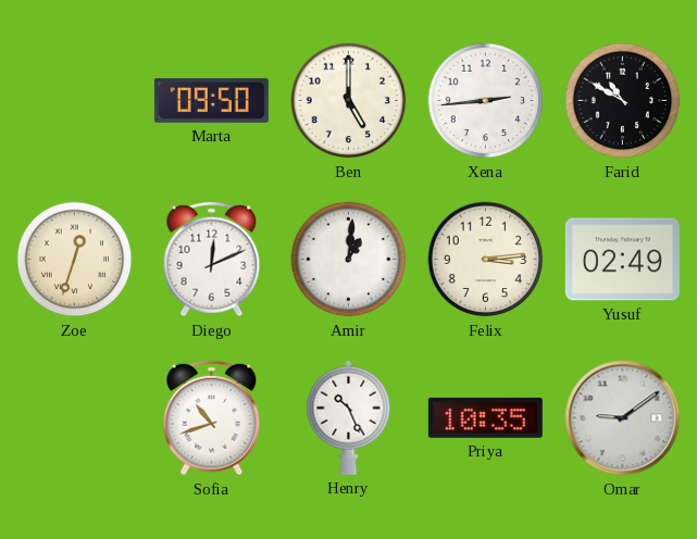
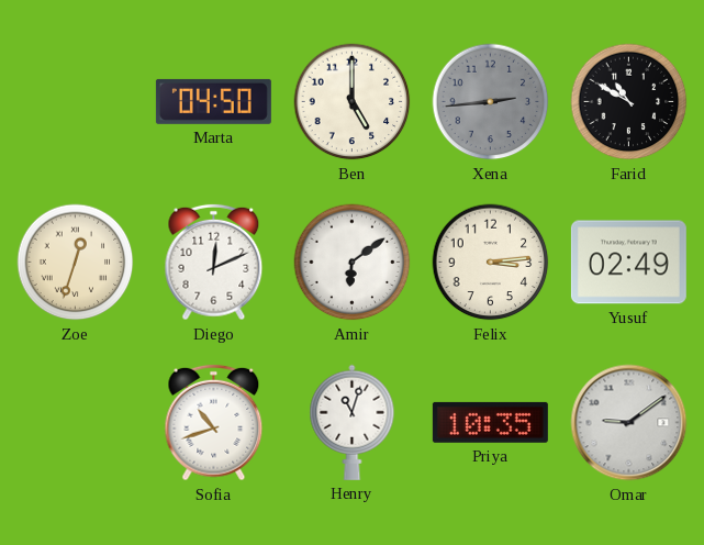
Marta: 09:50 -> 04:50 (213, 101)
Xena dial: white -> grey (491, 102)
Amir: 1:01 -> 6:09 (353, 263)
Henry: 10:26 -> 11:03 (353, 422)
